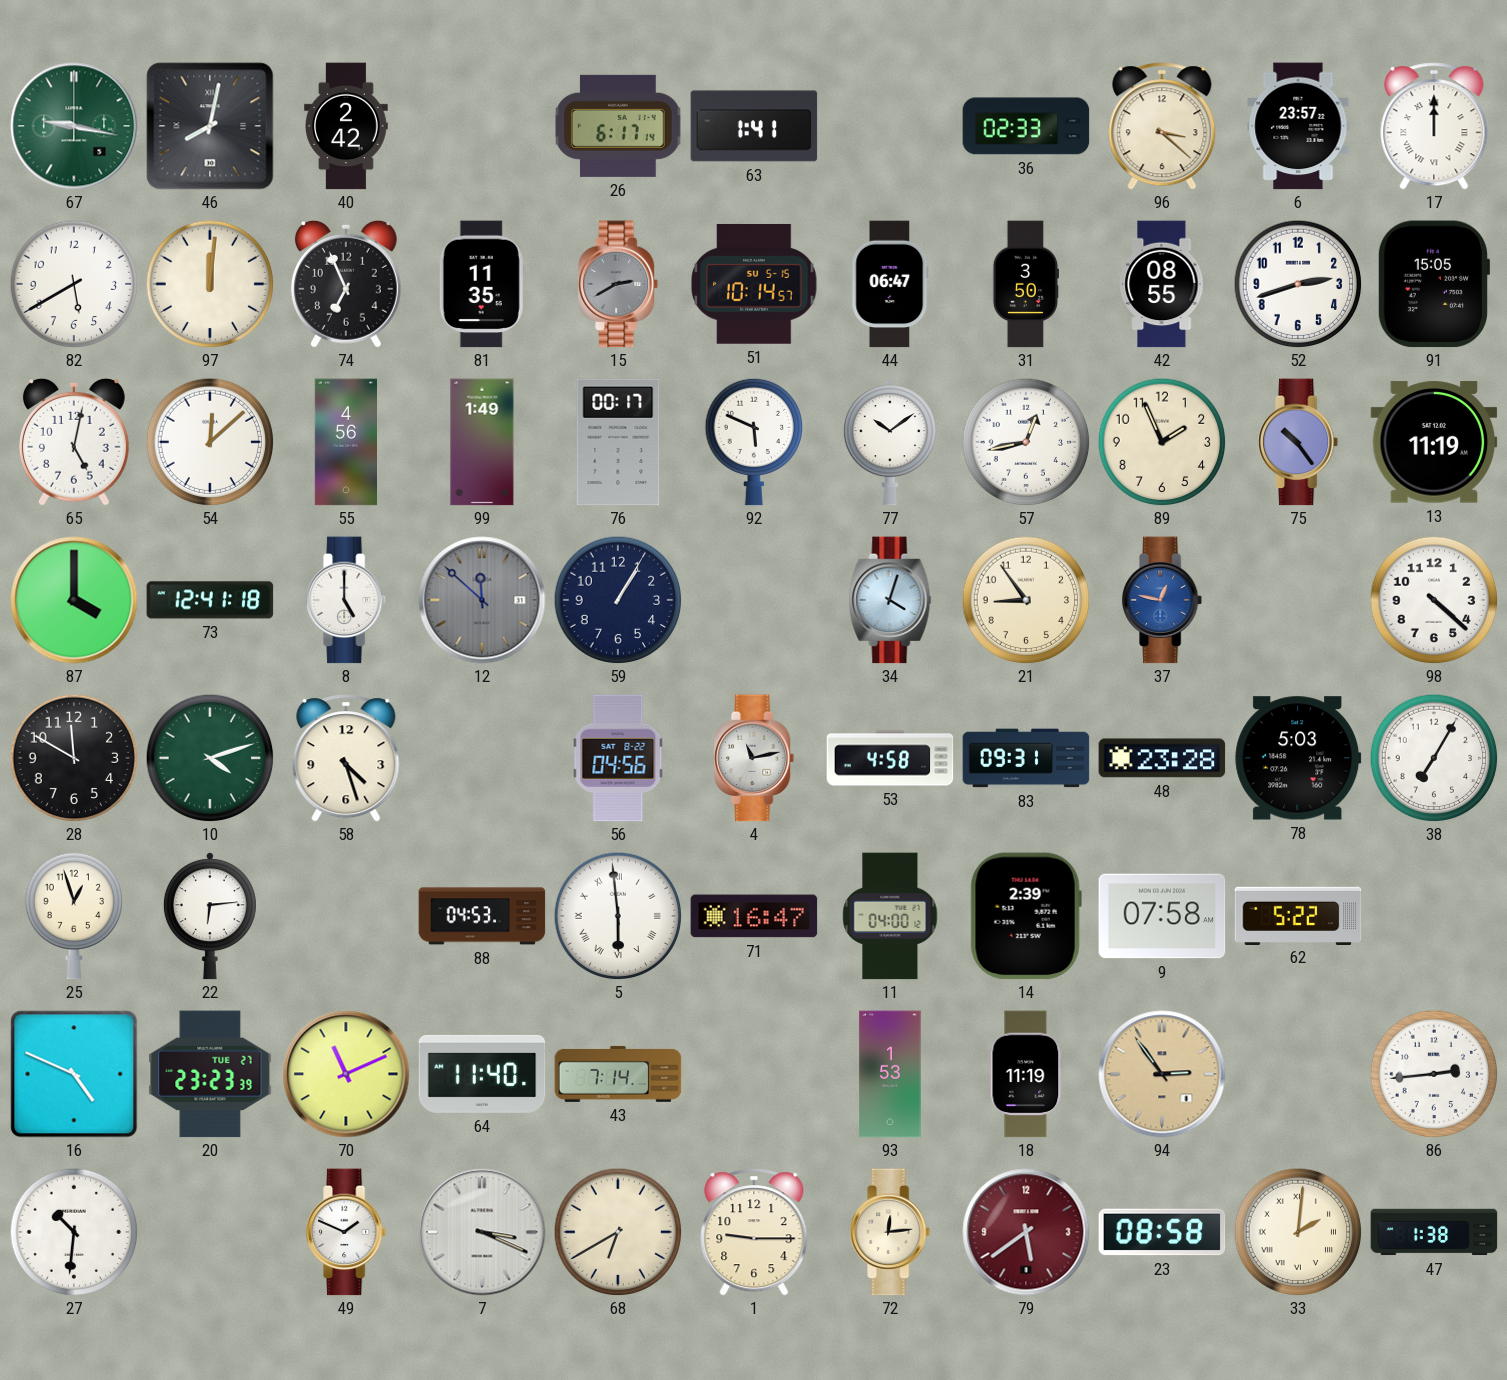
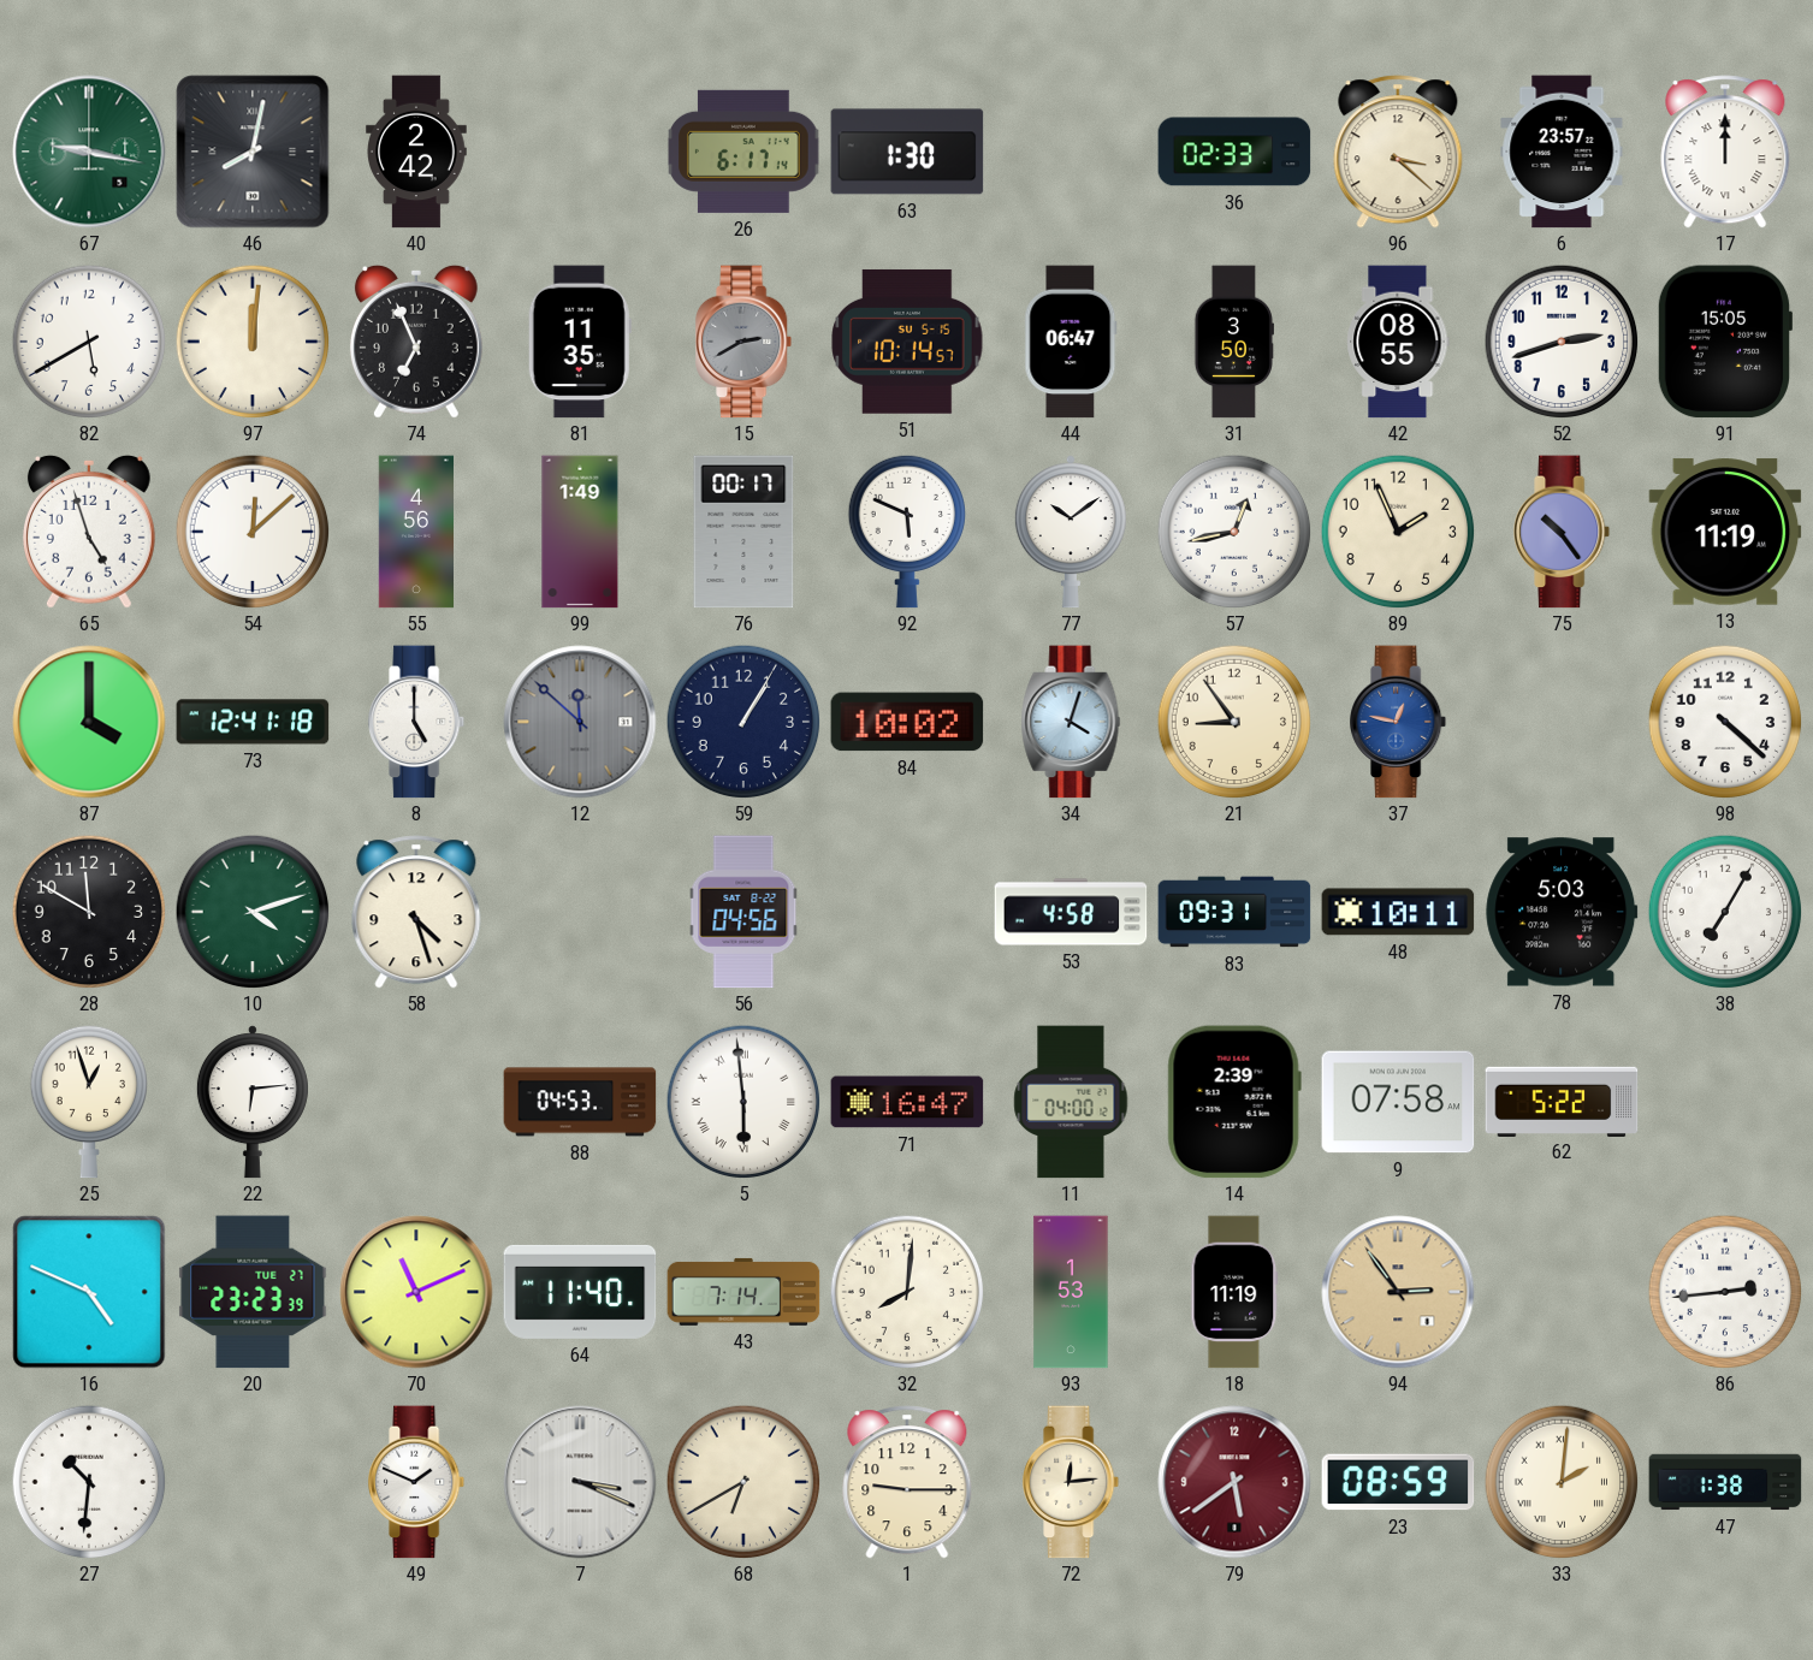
63: 1:41 -> 1:30 (907, 152)
65: 5:02 -> 4:57 (89, 532)
84: none -> 10:02 (907, 722)
4: 11:13 -> none (755, 758)
48: 23:28 -> 10:11 (1398, 912)
32: none -> 8:01 (907, 1292)
23: 08:58 -> 08:59 (1398, 1482)
